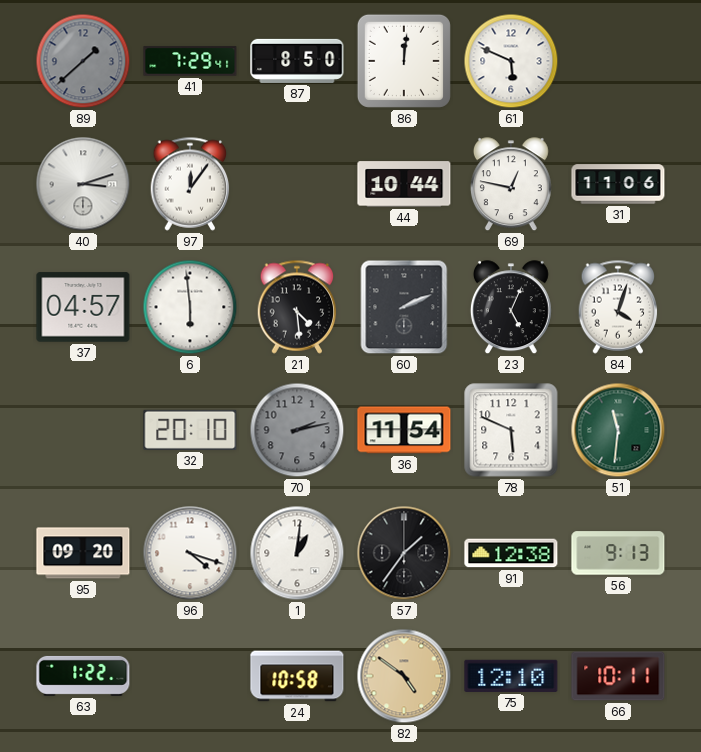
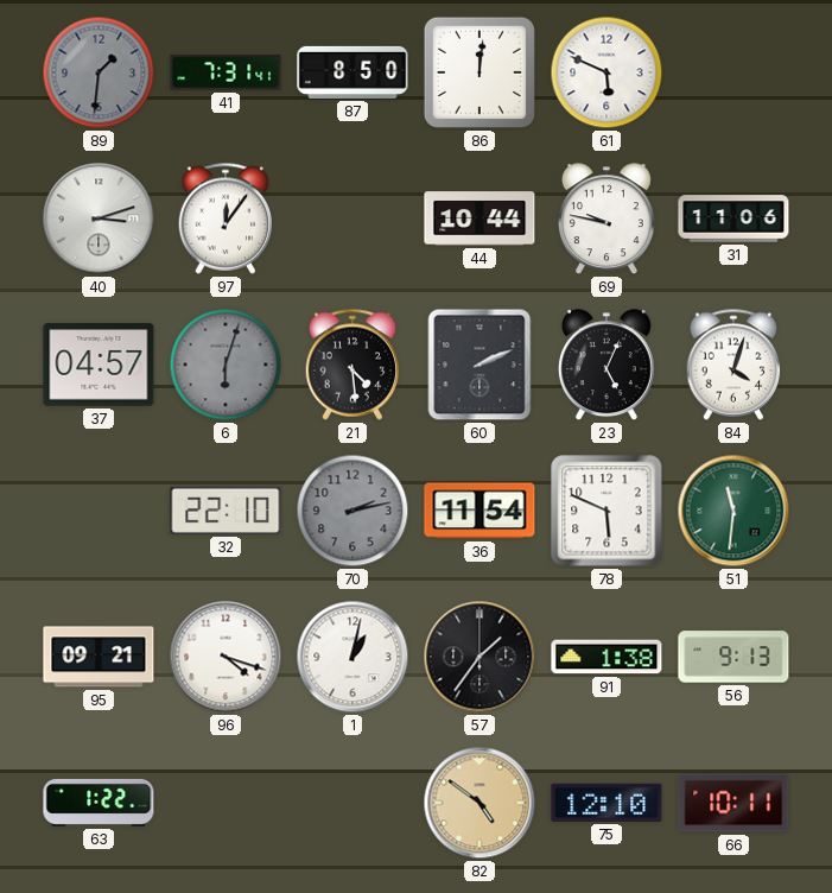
89: 1:38 -> 1:31 (99, 72)
41: 7:29 -> 7:31 (226, 72)
69: 12:47 -> 9:47 (606, 220)
6: 5:59 -> 6:03 (226, 365)
6 dial: white -> grey (226, 365)
32: 20:10 -> 22:10 (226, 511)
95: 09:20 -> 09:21 (99, 657)
1: 1:01 -> 1:02 (353, 657)
91: 12:38 -> 1:38 (606, 657)
24: 10:58 -> none (297, 676)
